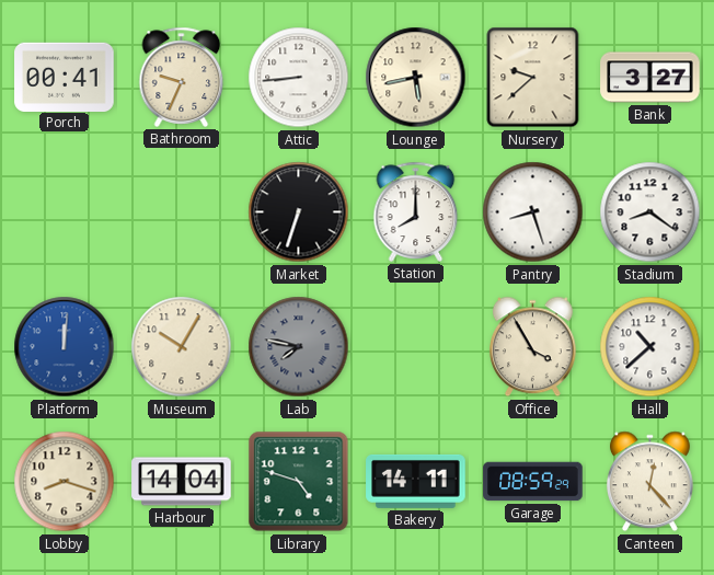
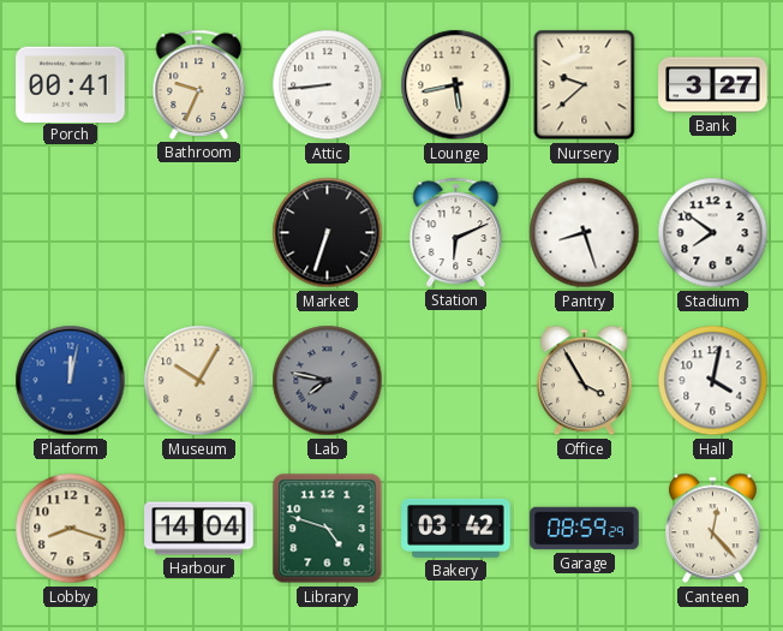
Station: 8:00 -> 6:11 (456, 232)
Stadium: 8:21 -> 7:51 (713, 233)
Platform: 12:01 -> 12:02 (71, 381)
Hall: 10:38 -> 4:02 (713, 381)
Bakery: 14:11 -> 03:42 (456, 528)
